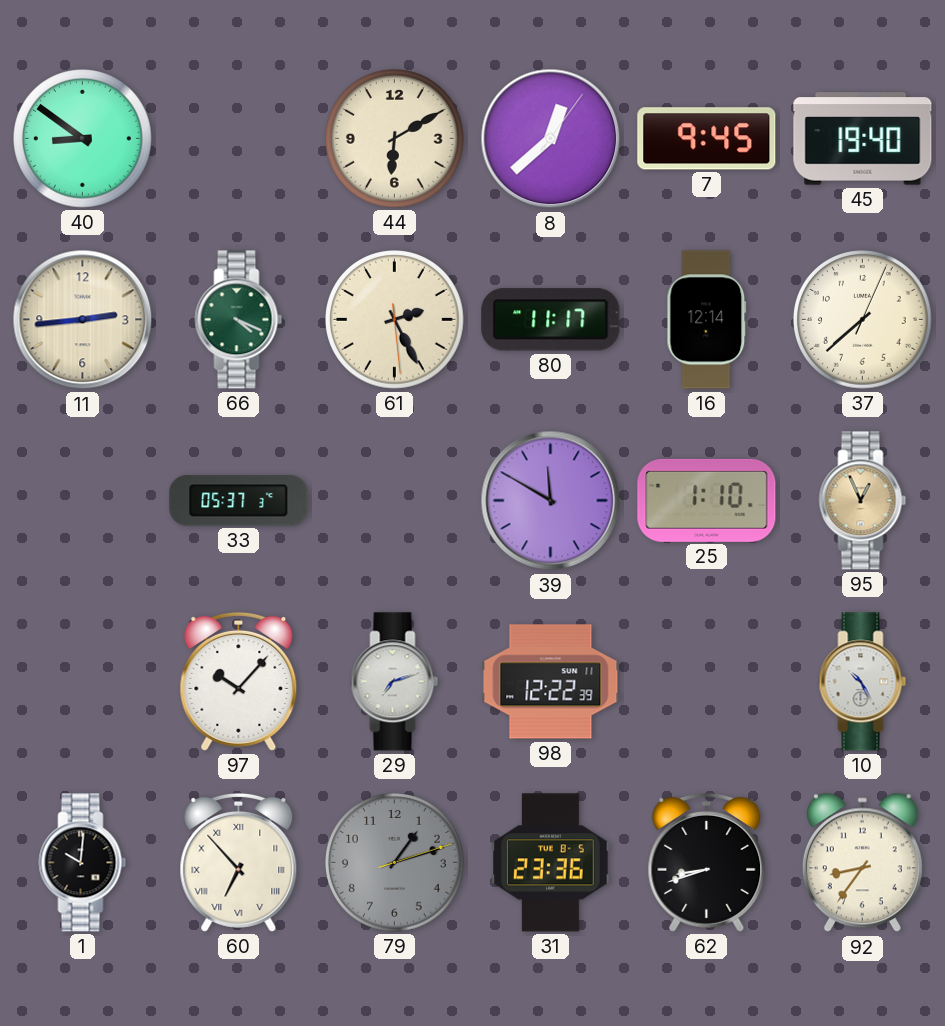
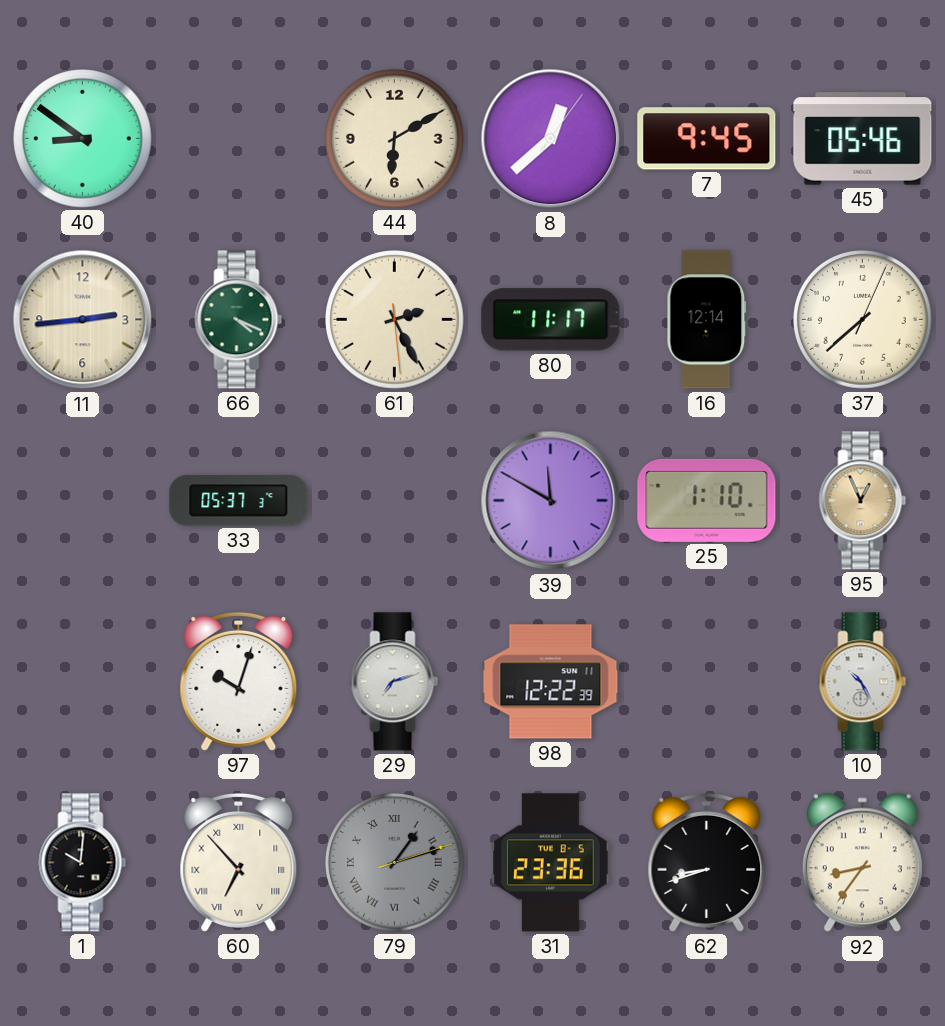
45: 19:40 -> 05:46 (863, 139)
97: 10:07 -> 10:03 (239, 681)
79 numerals: Arabic -> Roman (395, 863)
